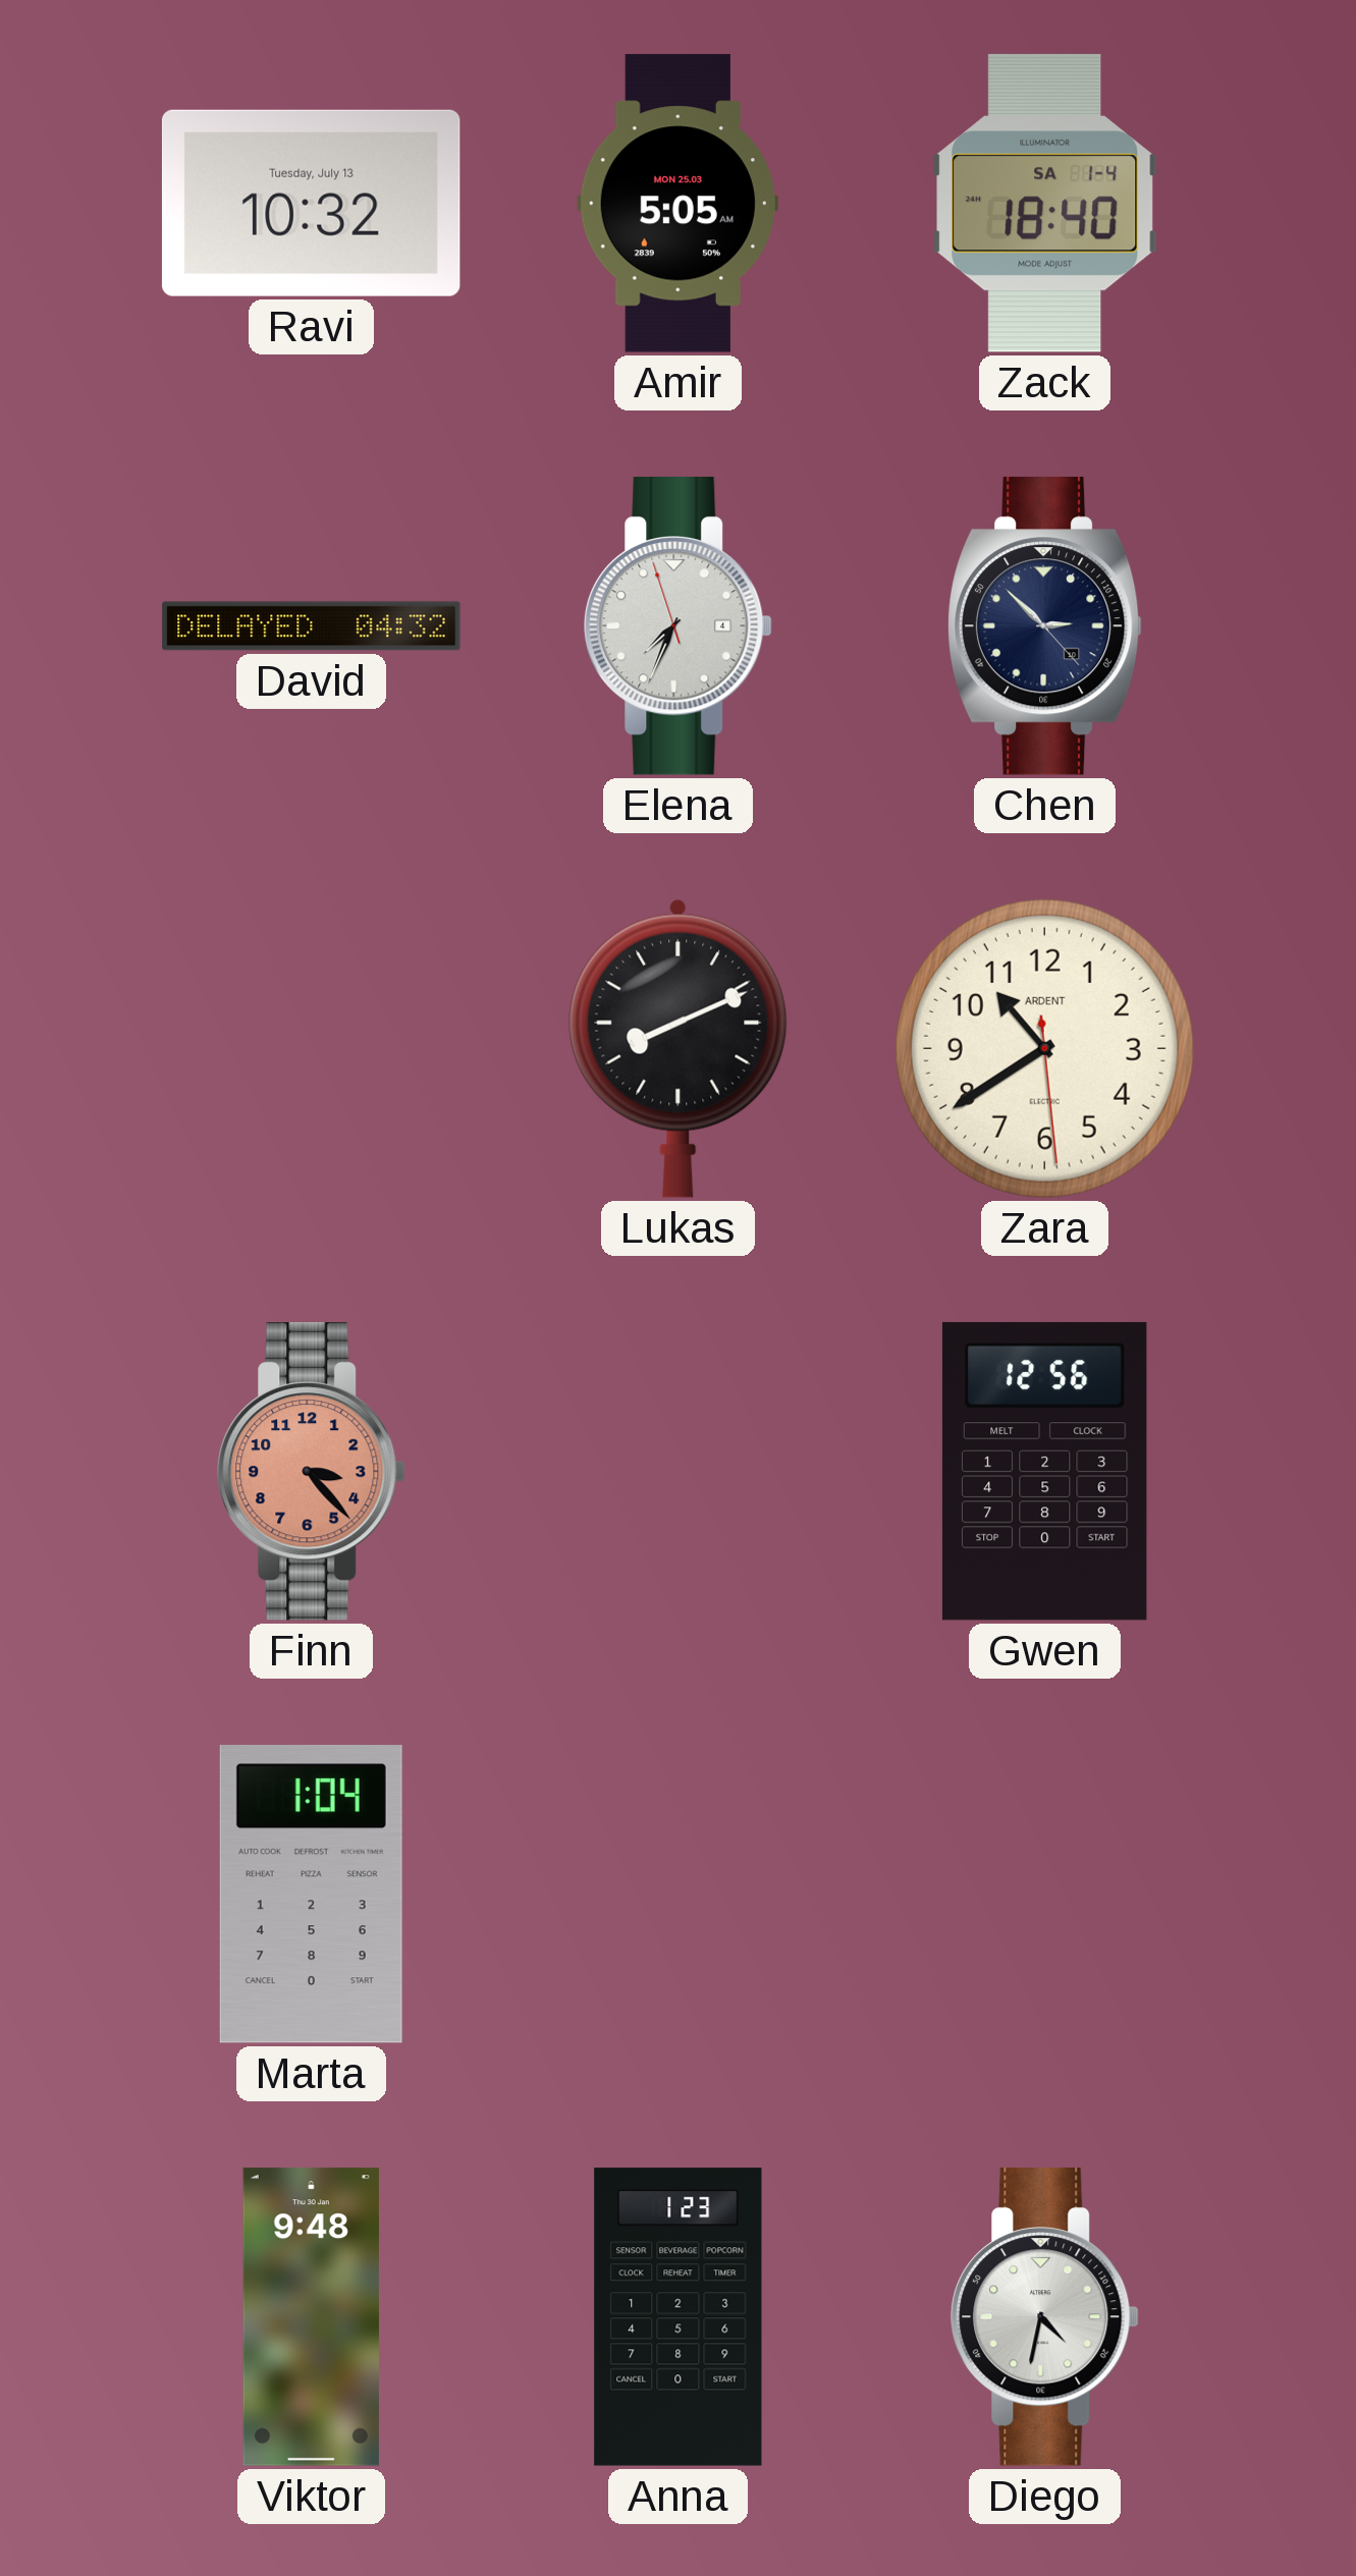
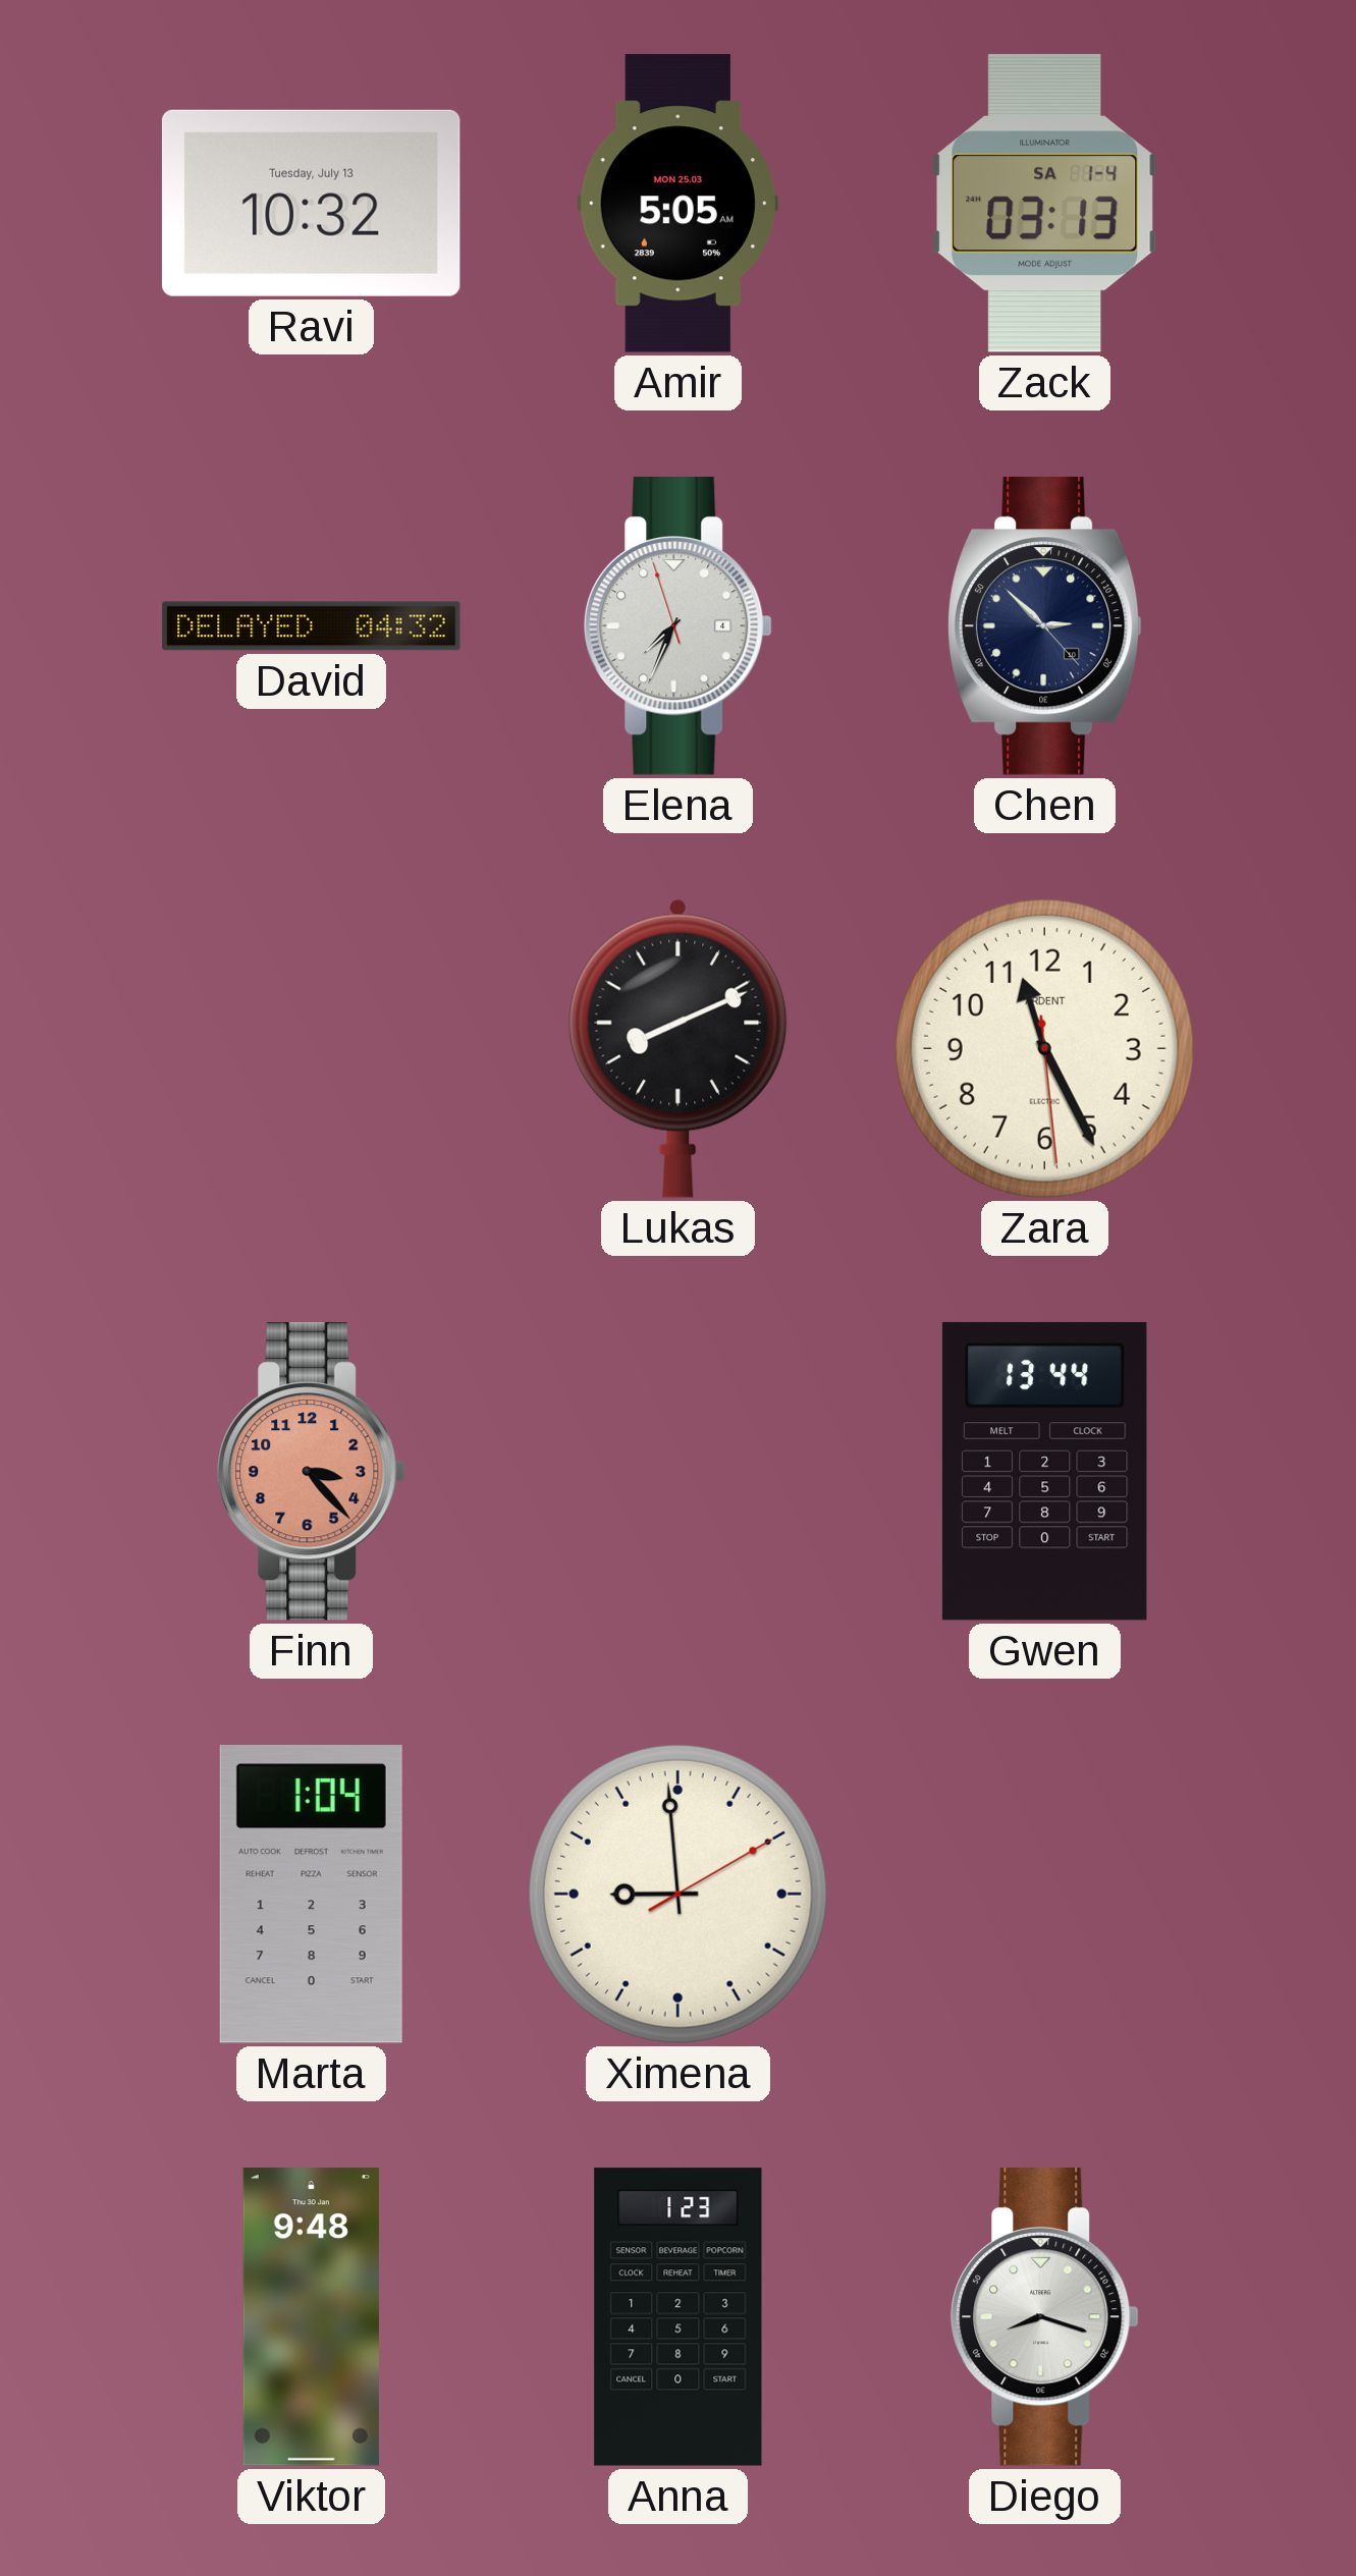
Zack: 18:40 -> 03:13 (1045, 203)
Zara: 10:39 -> 11:25 (1044, 1048)
Gwen: 12:56 -> 13:44 (1044, 1471)
Ximena: none -> 8:59 (677, 1894)
Diego: 4:32 -> 8:18 (1045, 2317)
